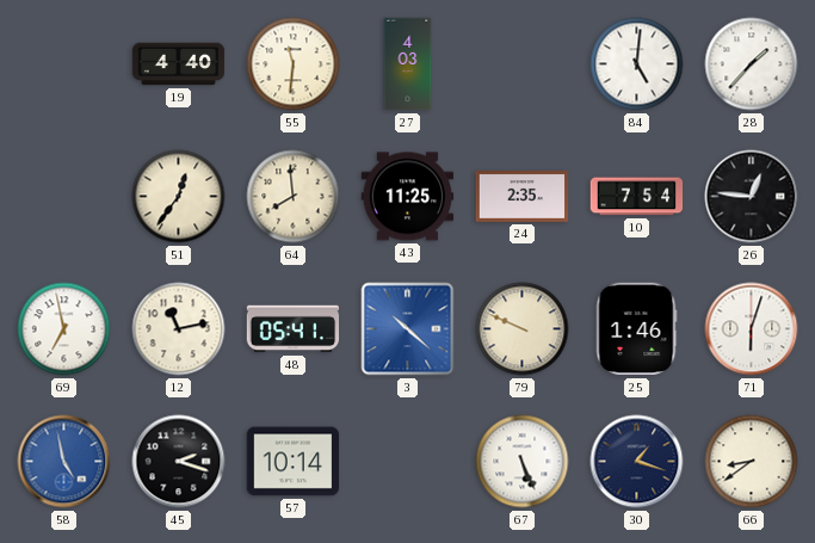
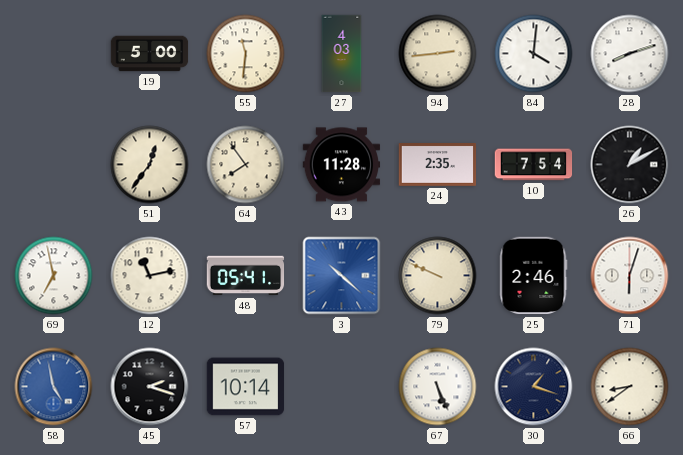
19: 4:40 -> 5:00 (150, 54)
94: none -> 2:44 (438, 54)
84: 5:01 -> 4:01 (534, 54)
28: 1:37 -> 8:12 (630, 54)
64: 7:59 -> 7:54 (246, 165)
43: 11:25 -> 11:28 (342, 165)
26: 12:46 -> 1:10 (630, 165)
25: 1:46 -> 2:46 (534, 276)
